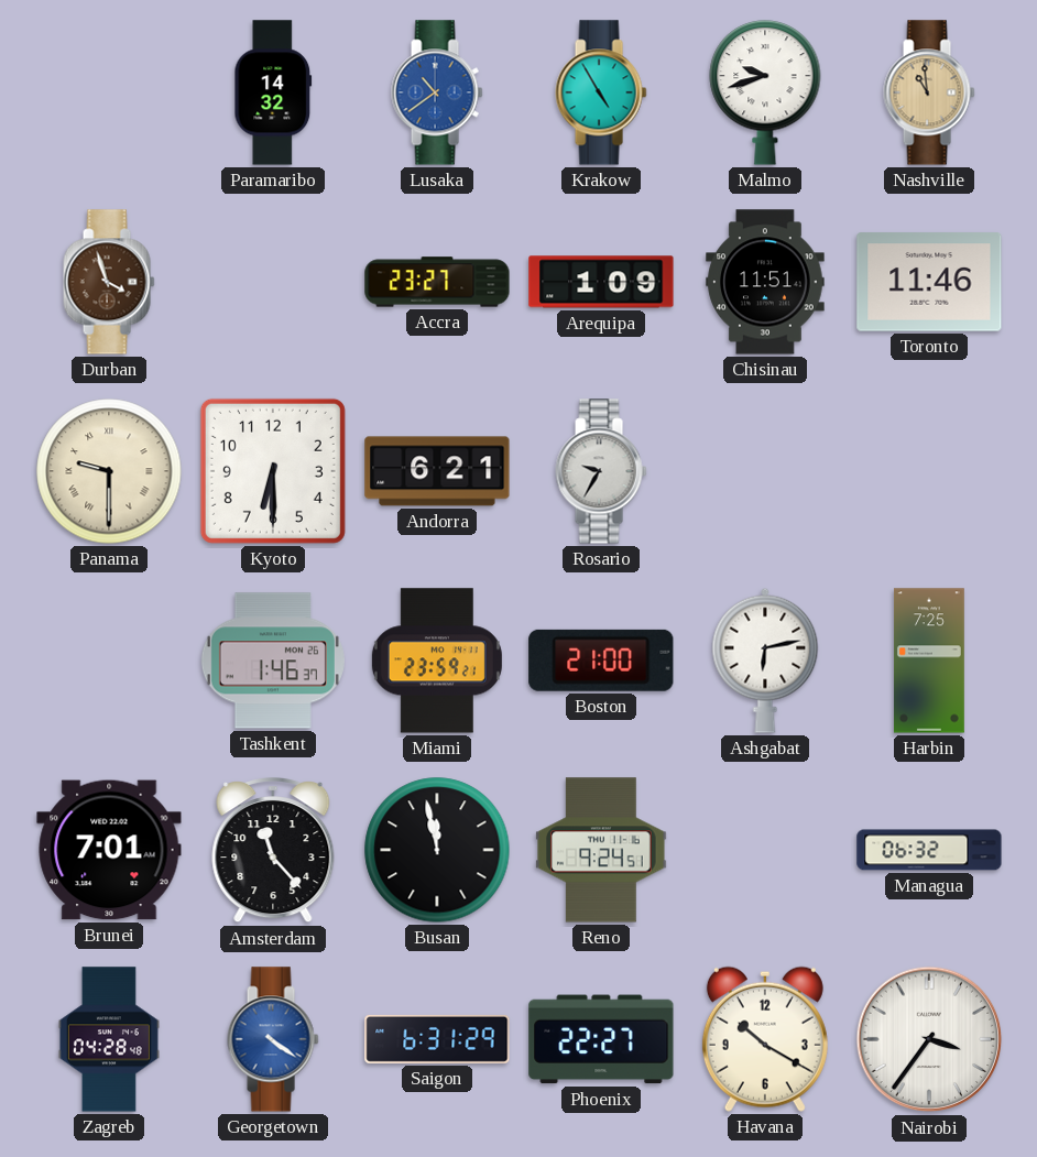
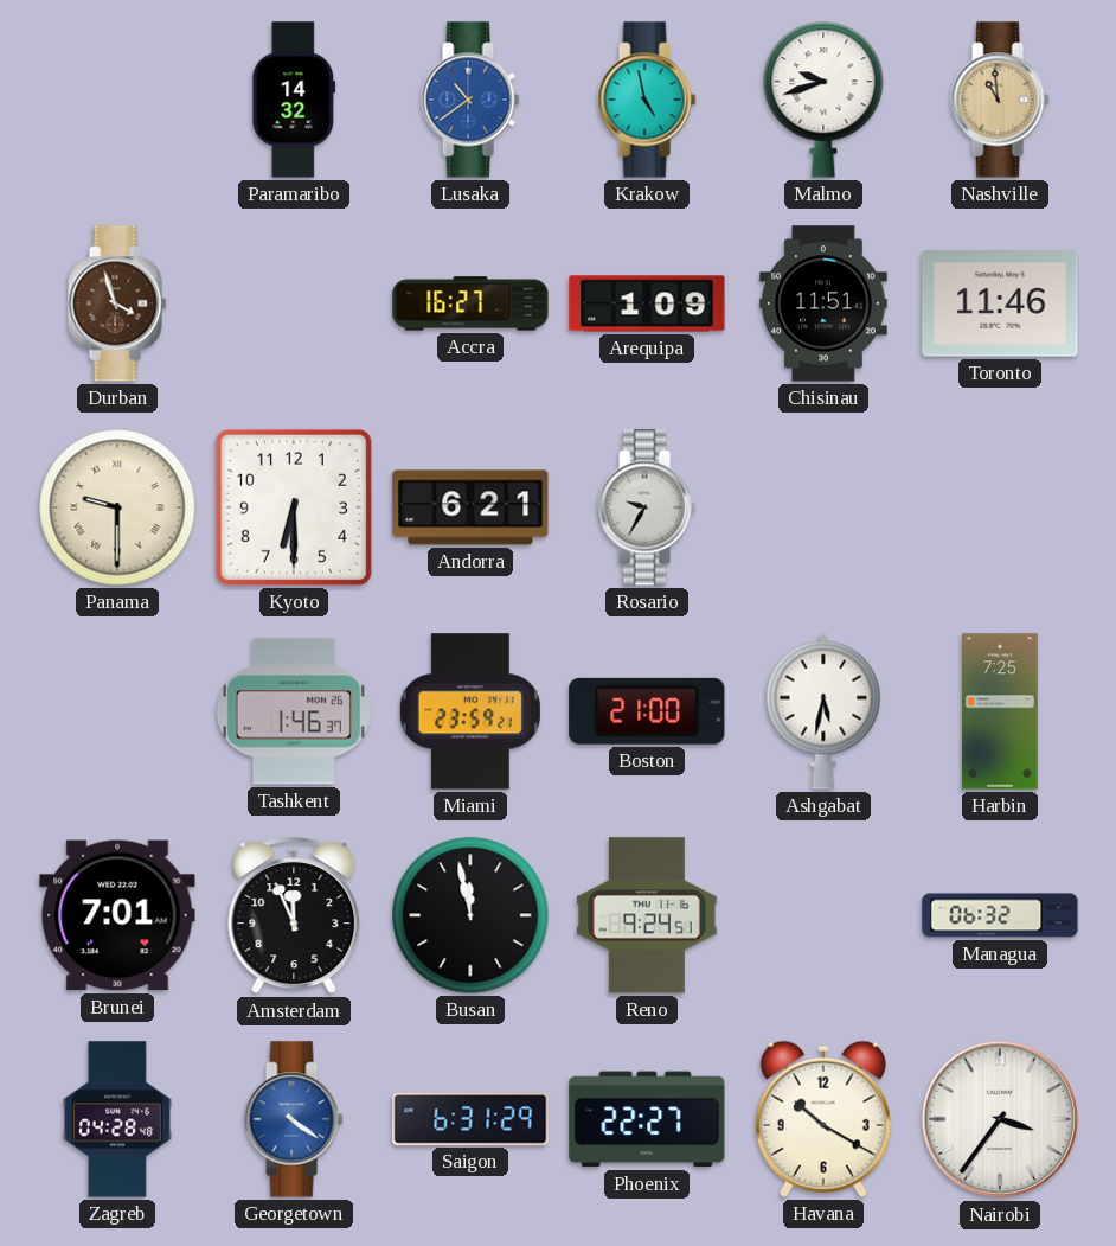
Krakow: 4:55 -> 4:58 (647, 100)
Accra: 23:27 -> 16:27 (470, 303)
Ashgabat: 6:13 -> 5:32 (823, 711)
Amsterdam: 11:23 -> 11:56 (294, 916)
